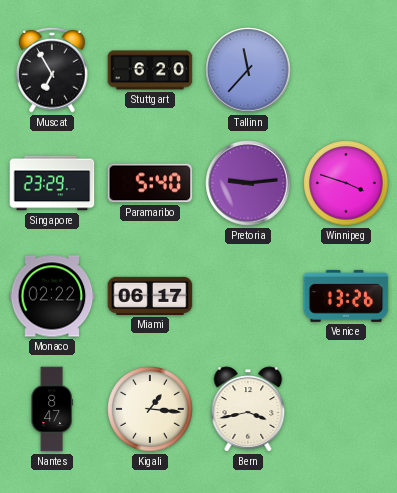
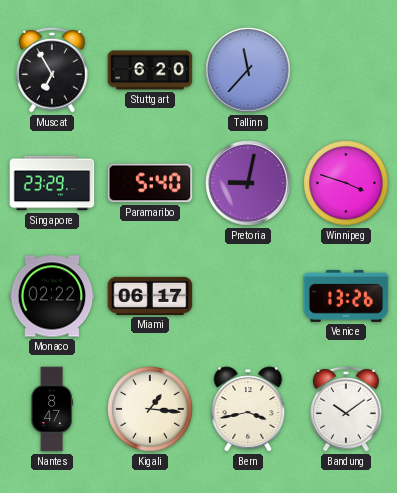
Pretoria: 9:14 -> 9:02 (248, 183)
Bandung: none -> 10:09 (346, 409)
